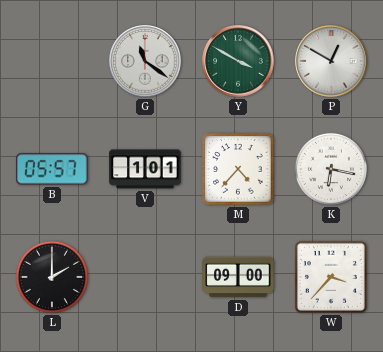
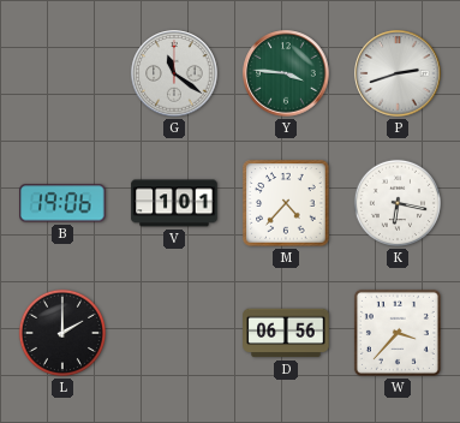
Y: 3:50 -> 3:46 (286, 73)
P: 12:50 -> 2:42 (398, 73)
B: 05:57 -> 19:06 (62, 203)
D: 09:00 -> 06:56 (286, 333)
